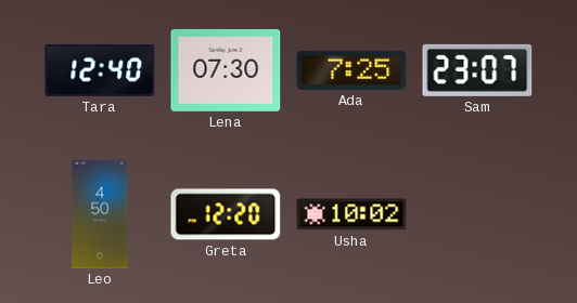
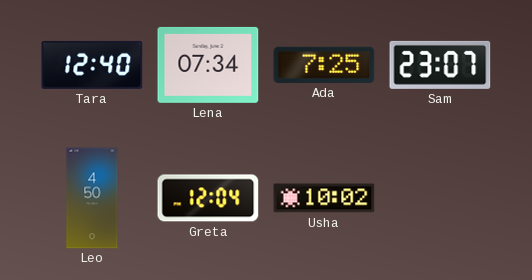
Lena: 07:30 -> 07:34 (208, 65)
Greta: 12:20 -> 12:04 (208, 198)
